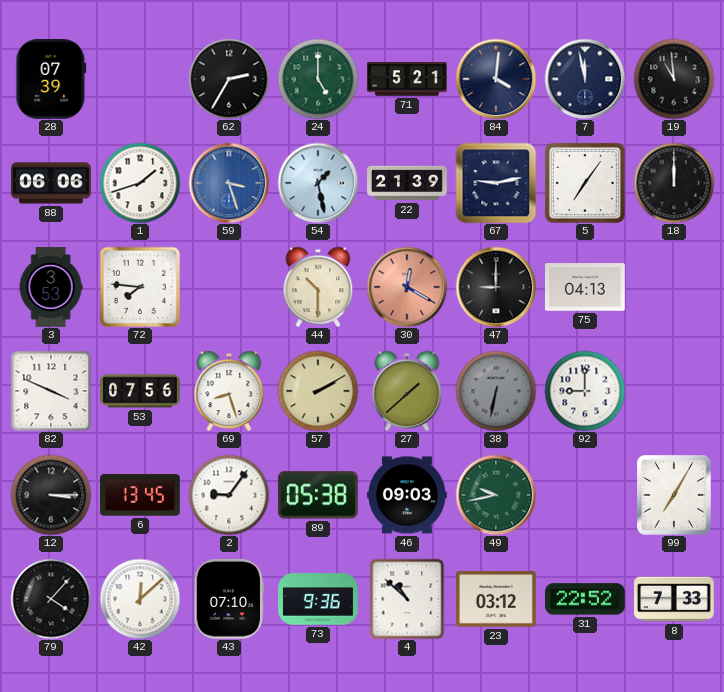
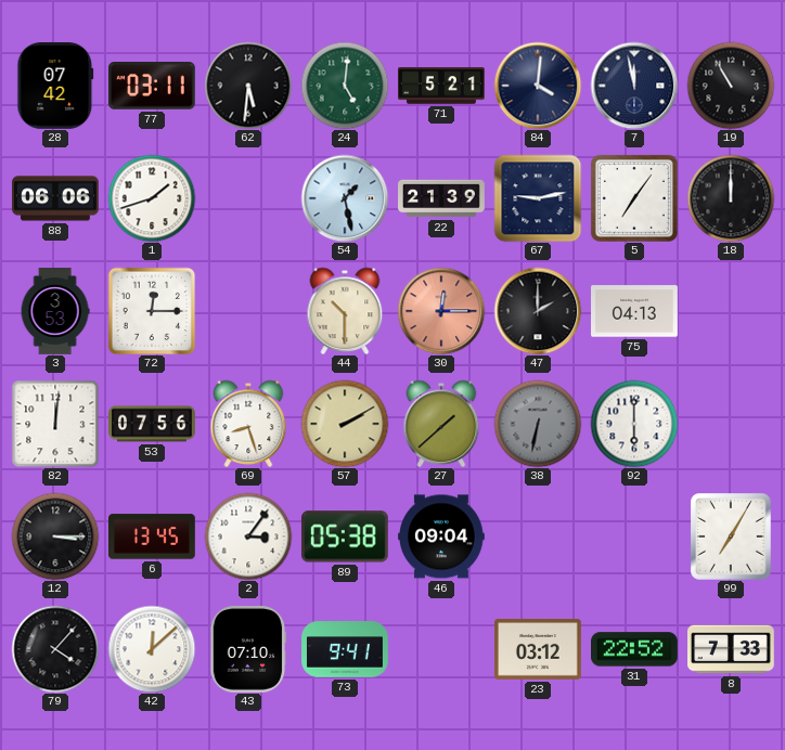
28: 07:39 -> 07:42 (55, 87)
77: none -> 03:11 (153, 86)
62: 2:35 -> 5:31 (248, 86)
24: 5:00 -> 5:01 (345, 86)
19: 10:59 -> 10:55 (731, 86)
59: 3:27 -> none (229, 183)
72: 7:46 -> 12:15 (152, 311)
30: 12:20 -> 12:15 (441, 311)
47: 9:00 -> 2:00 (538, 311)
82: 3:49 -> 12:01 (55, 424)
92: 9:00 -> 6:00 (634, 424)
2: 9:06 -> 3:06 (248, 536)
46: 09:03 -> 09:04 (442, 536)
49: 9:43 -> none (496, 495)
73: 9:36 -> 9:41 (345, 649)
4: 10:52 -> none (407, 599)
